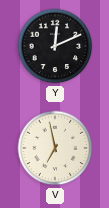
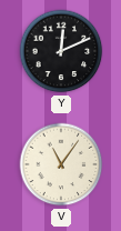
V: 6:58 -> 11:06 (61, 164)
